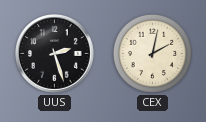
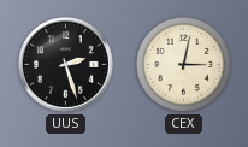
CEX: 2:02 -> 3:02 (183, 64)
